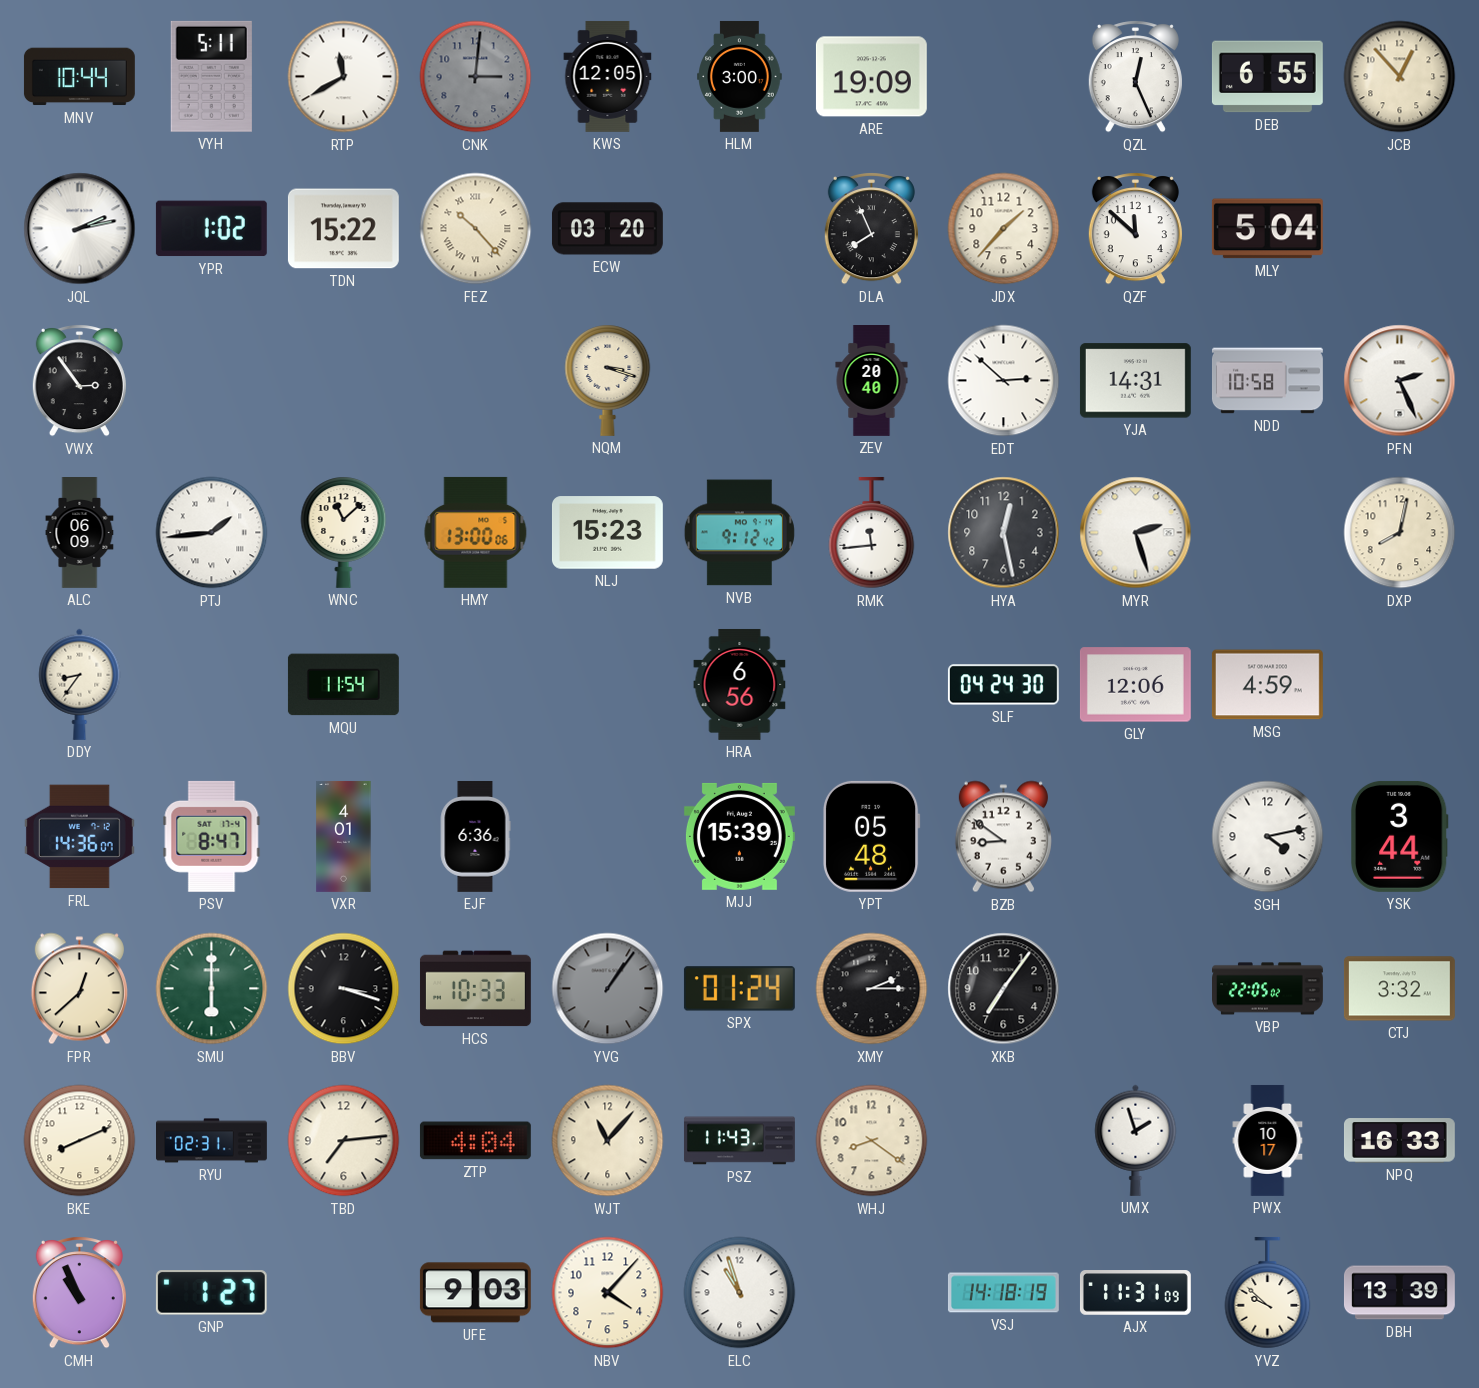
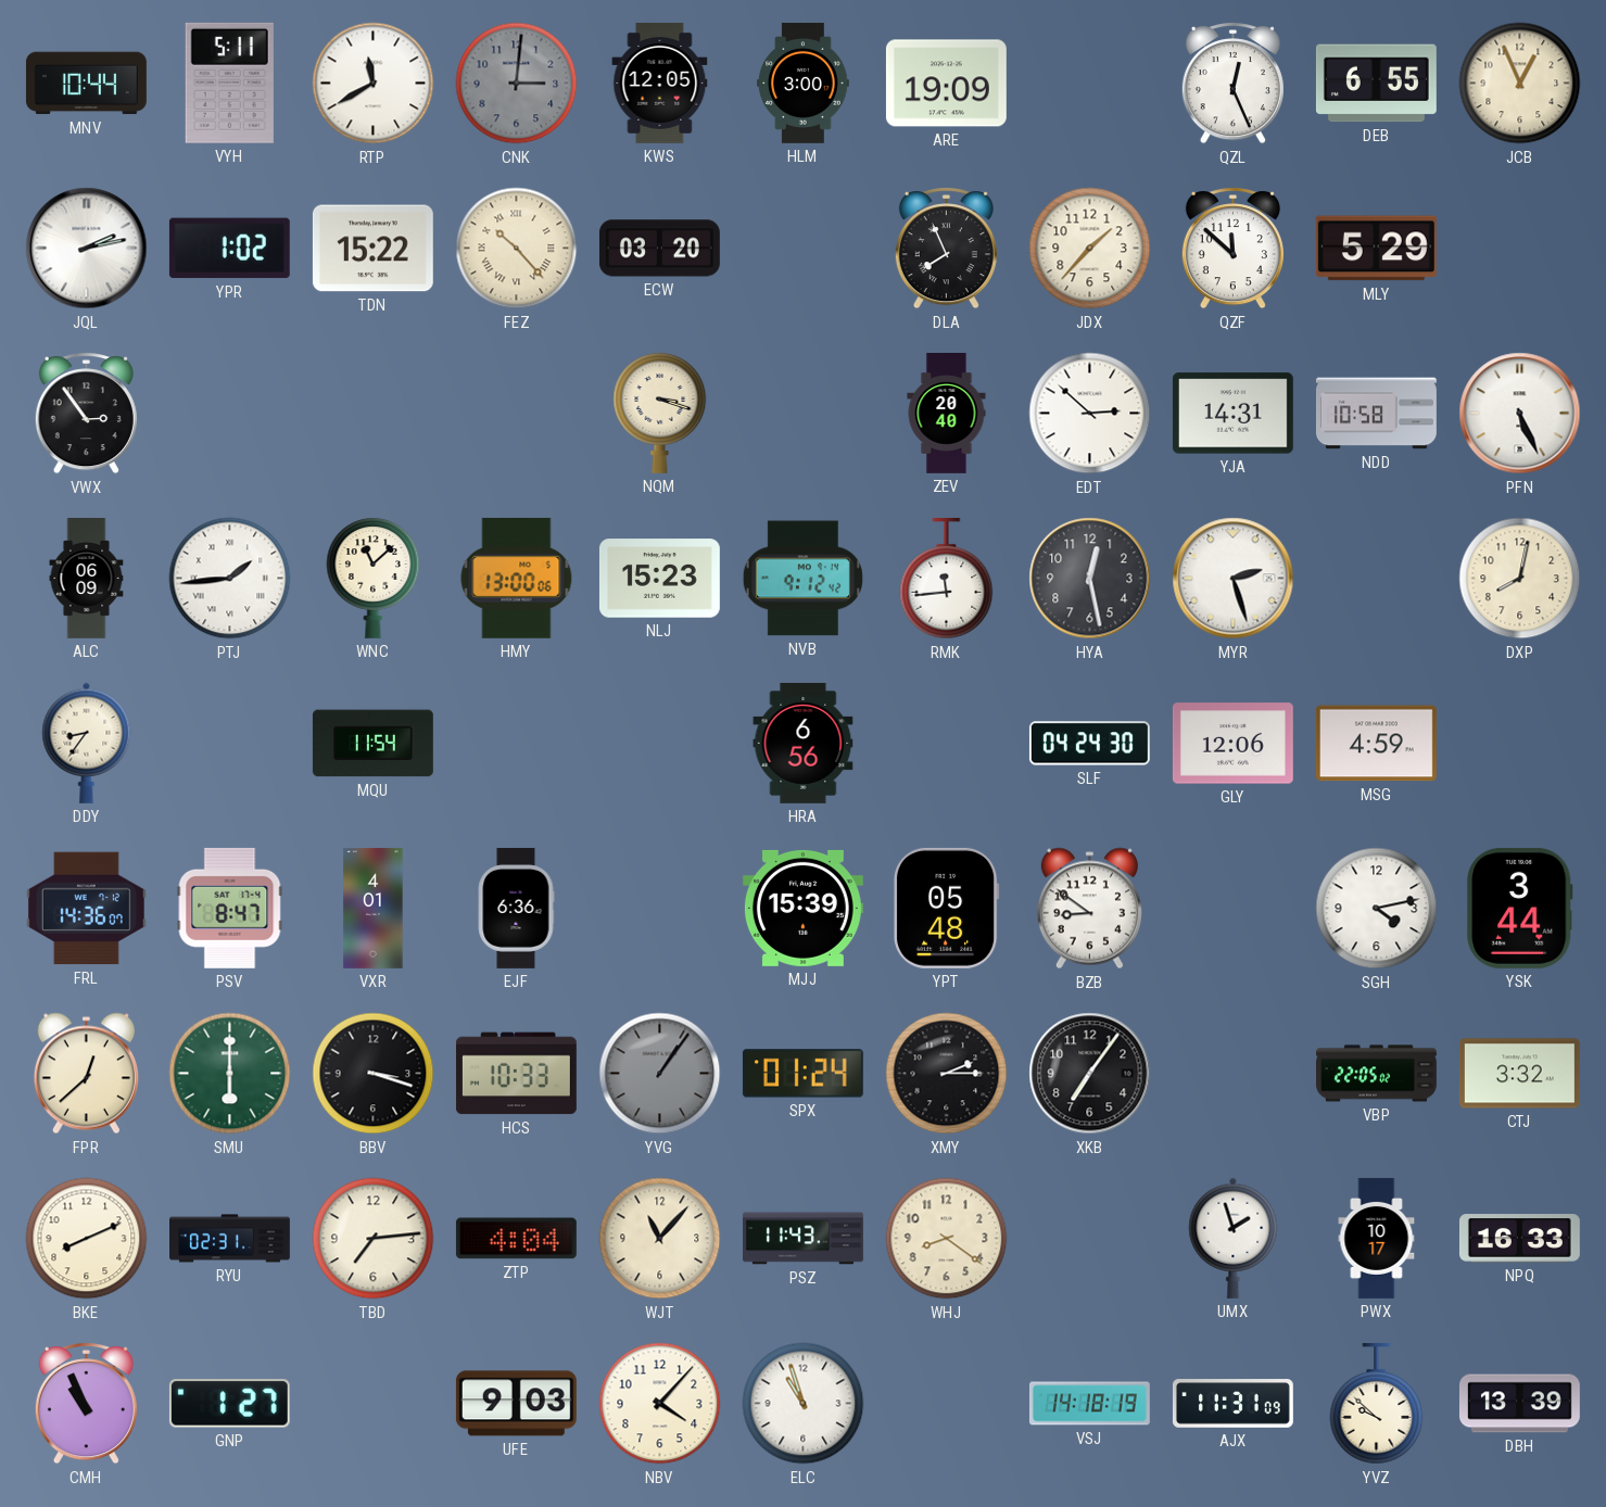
JCB: 12:53 -> 12:56 (1520, 84)
MLY: 5:04 -> 5:29 (1376, 249)
PFN: 2:26 -> 5:26 (1520, 414)
